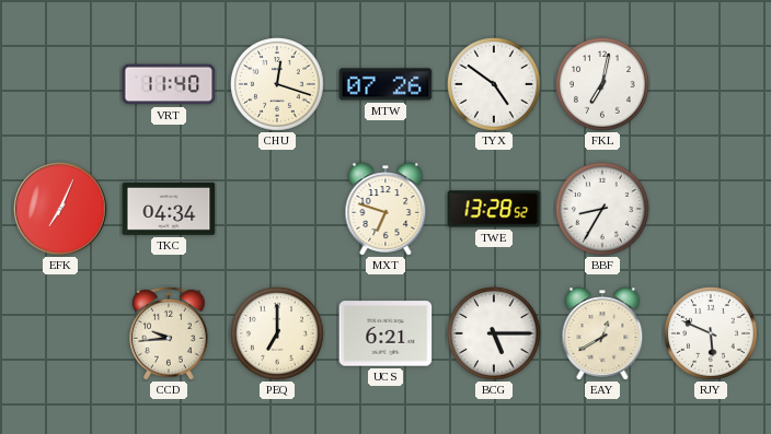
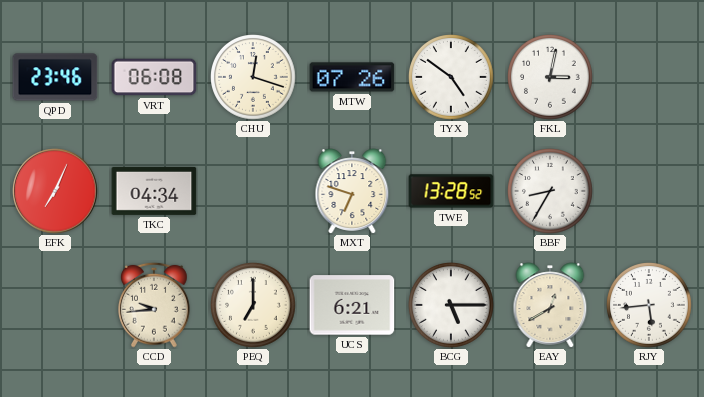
QPD: none -> 23:46 (55, 77)
VRT: 11:40 -> 06:08 (154, 77)
FKL: 7:02 -> 3:02 (551, 78)
RJY: 5:49 -> 5:44 (650, 306)
